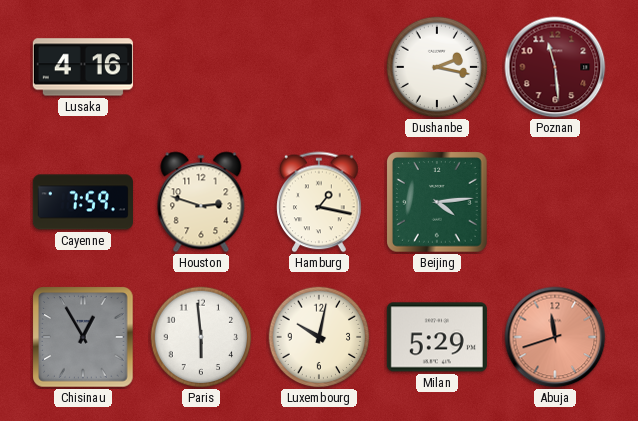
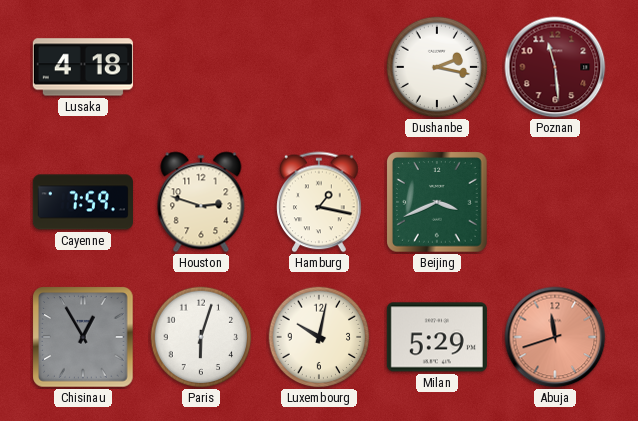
Lusaka: 4:16 -> 4:18 (83, 67)
Beijing: 4:14 -> 3:41 (437, 202)
Paris: 5:59 -> 6:03 (201, 337)
